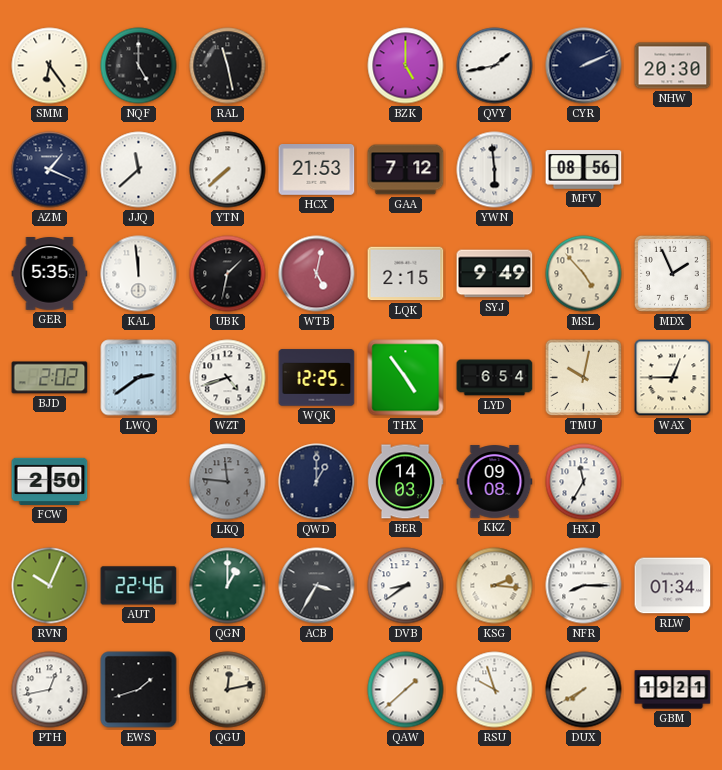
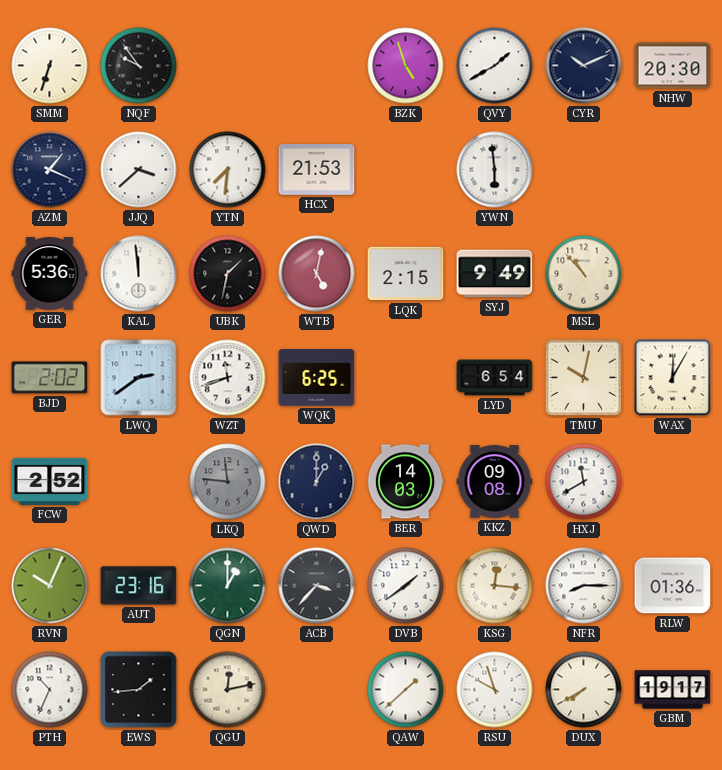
SMM: 6:24 -> 6:33 (50, 66)
NQF: 5:00 -> 9:54 (139, 66)
RAL: 11:28 -> none (228, 66)
BZK: 5:00 -> 4:57 (406, 66)
QVY: 1:43 -> 1:40 (495, 66)
CYR: 2:11 -> 10:11 (584, 66)
JJQ: 11:38 -> 3:38 (139, 170)
YTN: 7:38 -> 7:31 (228, 170)
GAA: 7:12 -> none (406, 170)
MFV: 08:56 -> none (584, 170)
GER: 5:35 -> 5:36 (50, 274)
MSL: 4:53 -> 10:53 (584, 274)
MDX: 1:56 -> none (672, 273)
WZT: 4:42 -> 11:42 (228, 378)
WQK: 12:25 -> 6:25 (317, 378)
THX: 4:54 -> none (406, 378)
WAX: 12:45 -> 12:05 (673, 378)
FCW: 2:50 -> 2:52 (50, 481)
HXJ: 11:35 -> 11:40 (584, 482)
AUT: 22:46 -> 23:16 (139, 586)
ACB: 3:35 -> 3:37 (317, 586)
DVB: 8:39 -> 1:39 (406, 586)
KSG: 2:16 -> 12:16 (495, 586)
RLW: 01:34 -> 01:36 (673, 586)
PTH: 12:43 -> 10:34 (50, 690)
EWS: 1:42 -> 1:44 (139, 690)
GBM: 19:21 -> 19:17 (673, 690)
